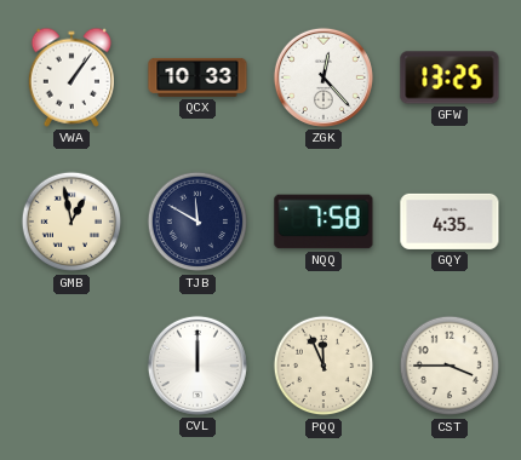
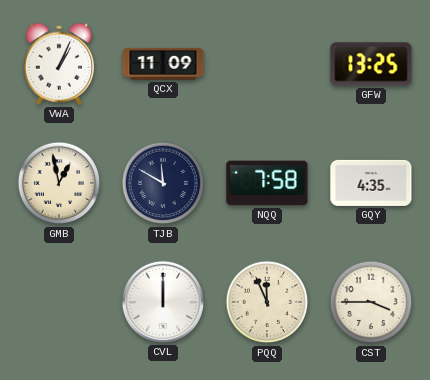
VWA: 1:06 -> 1:04 (58, 64)
QCX: 10:33 -> 11:09 (163, 64)
ZGK: 12:23 -> none (324, 77)
